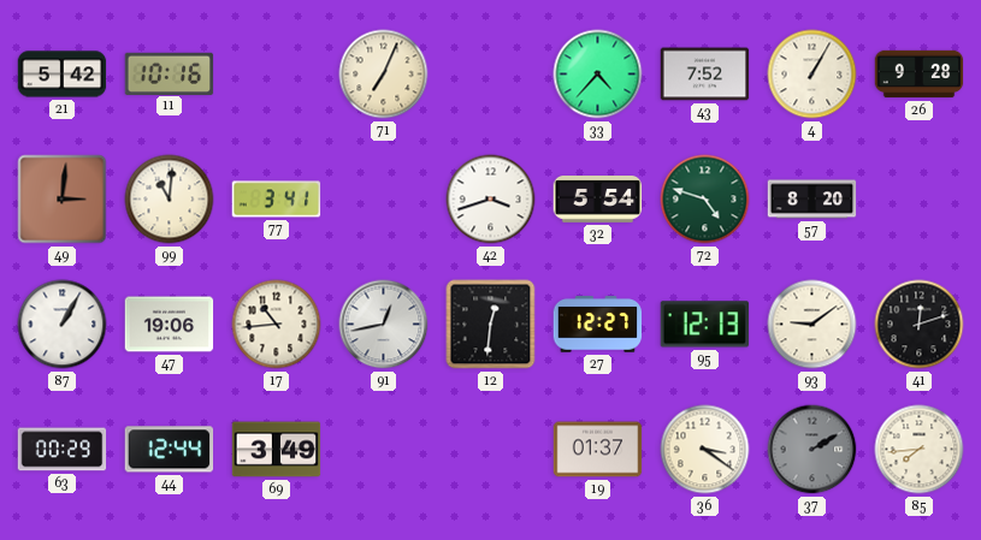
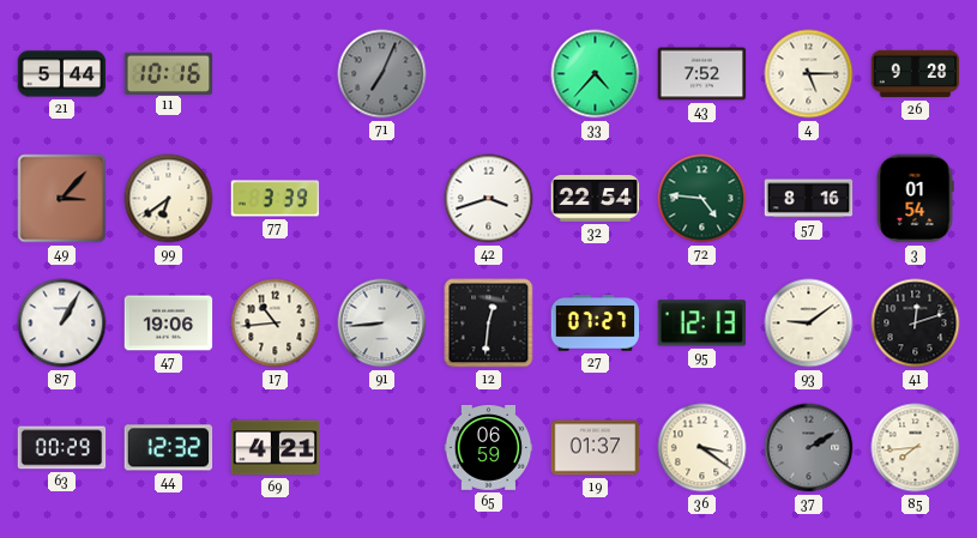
21: 5:42 -> 5:44 (62, 74)
71 dial: cream -> grey (382, 74)
4: 1:05 -> 5:15 (809, 74)
49: 3:01 -> 3:07 (62, 199)
99: 11:01 -> 6:39 (169, 199)
77: 3:41 -> 3:39 (276, 199)
32: 5:54 -> 22:54 (596, 199)
72: 4:48 -> 4:46 (702, 199)
57: 8:20 -> 8:16 (809, 199)
3: none -> 01:54 (915, 199)
91: 12:43 -> 8:44 (382, 324)
27: 12:27 -> 07:27 (596, 324)
44: 12:44 -> 12:32 (169, 448)
69: 3:49 -> 4:21 (276, 448)
65: none -> 06:59 (489, 448)
